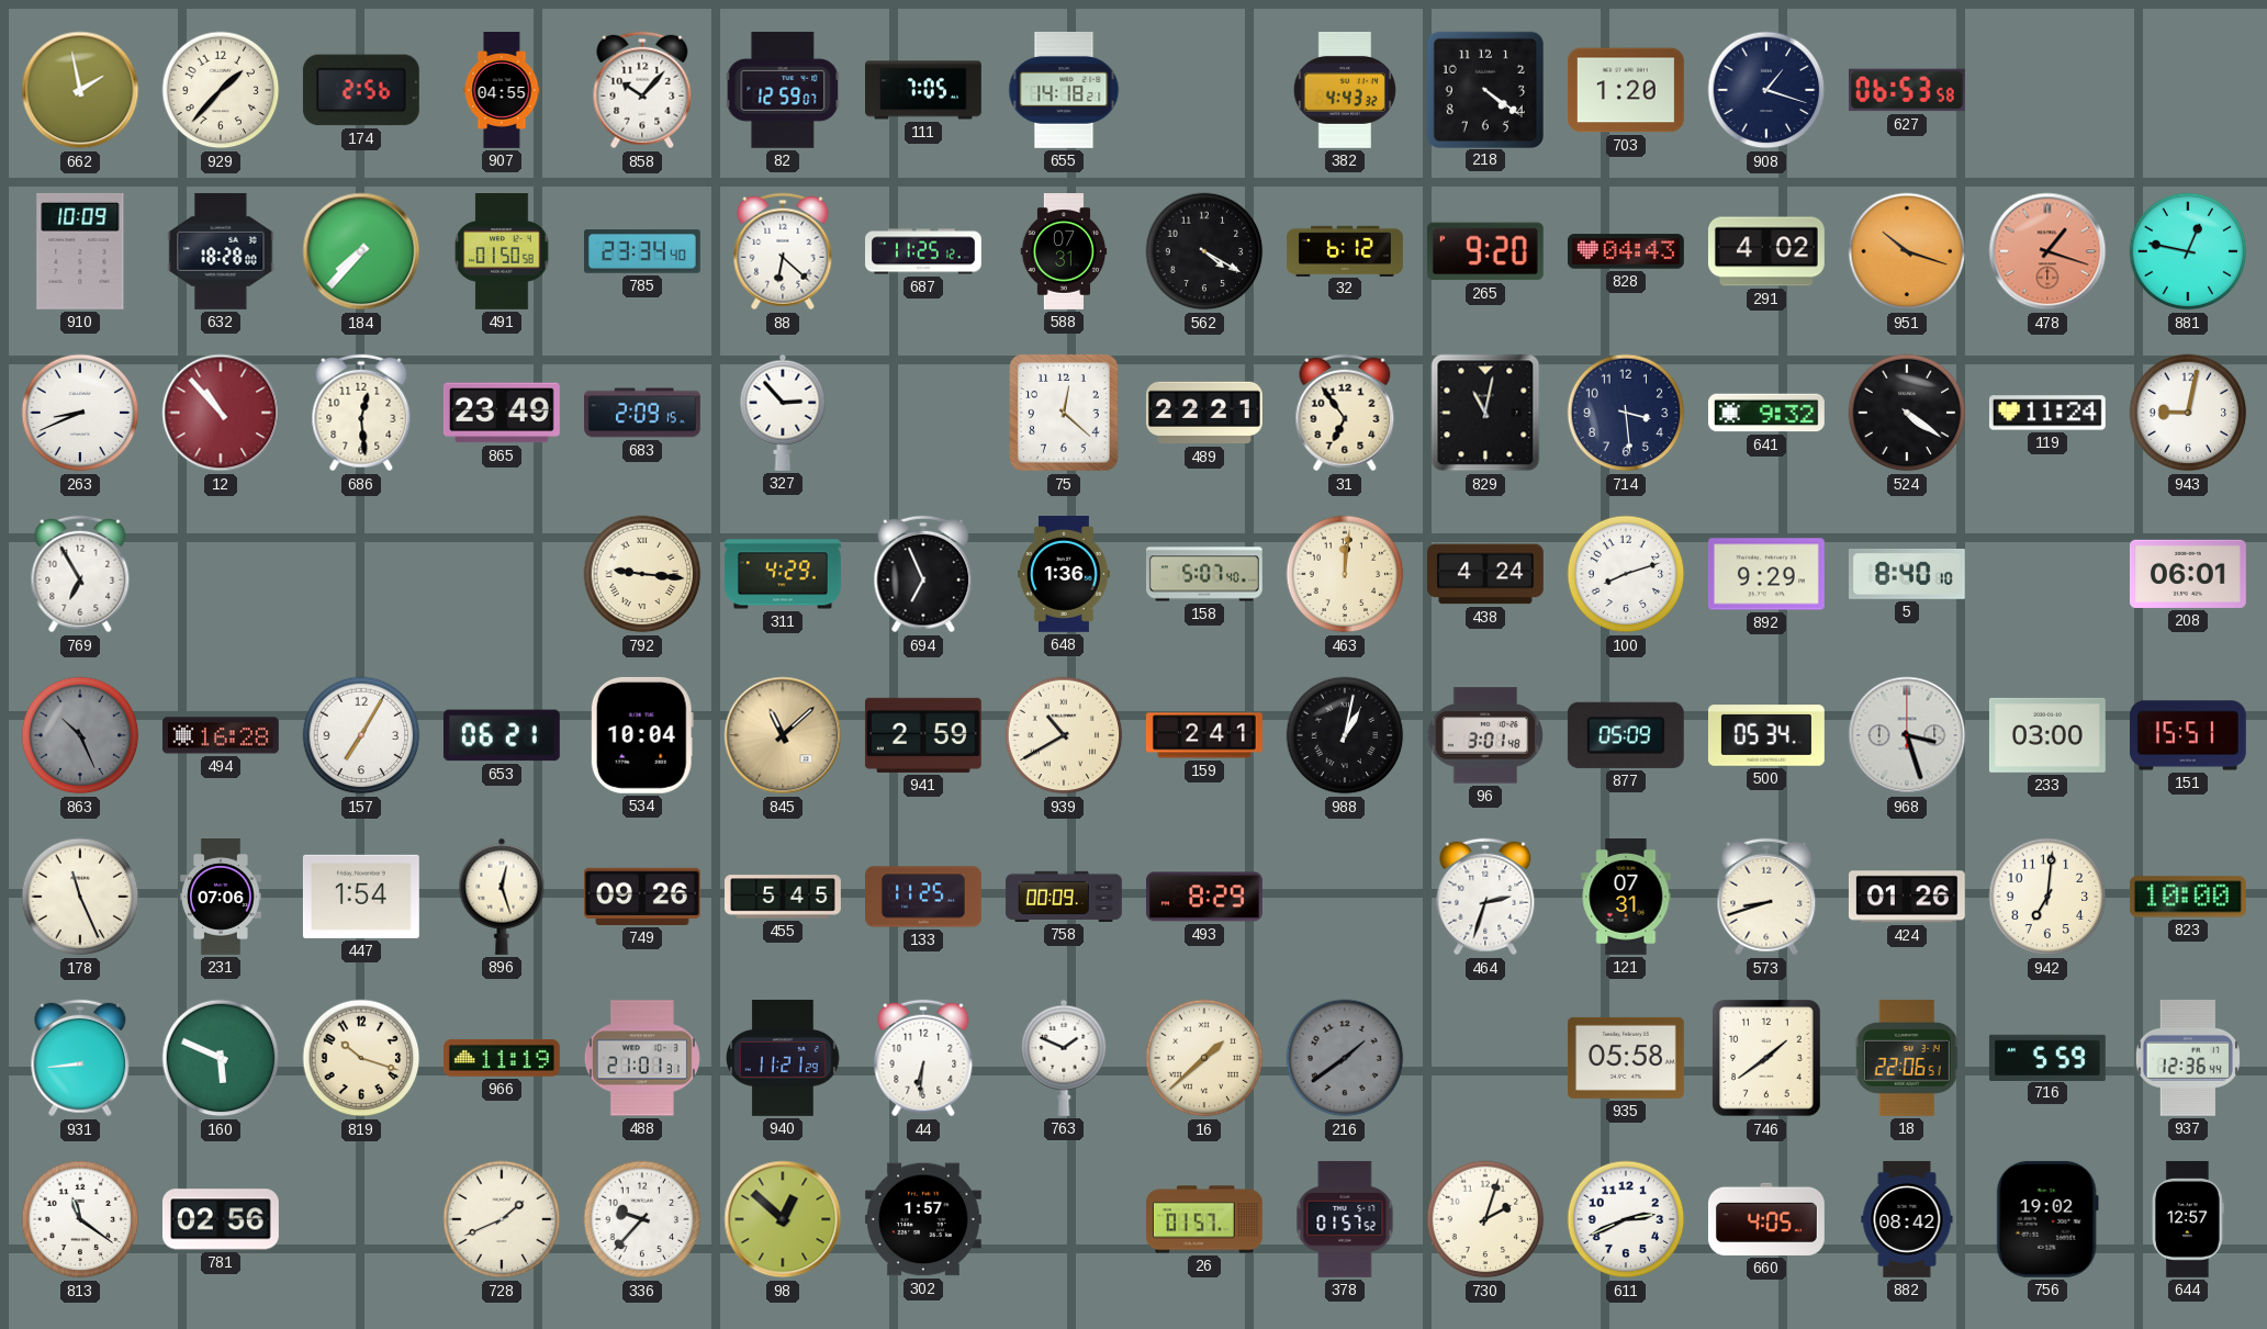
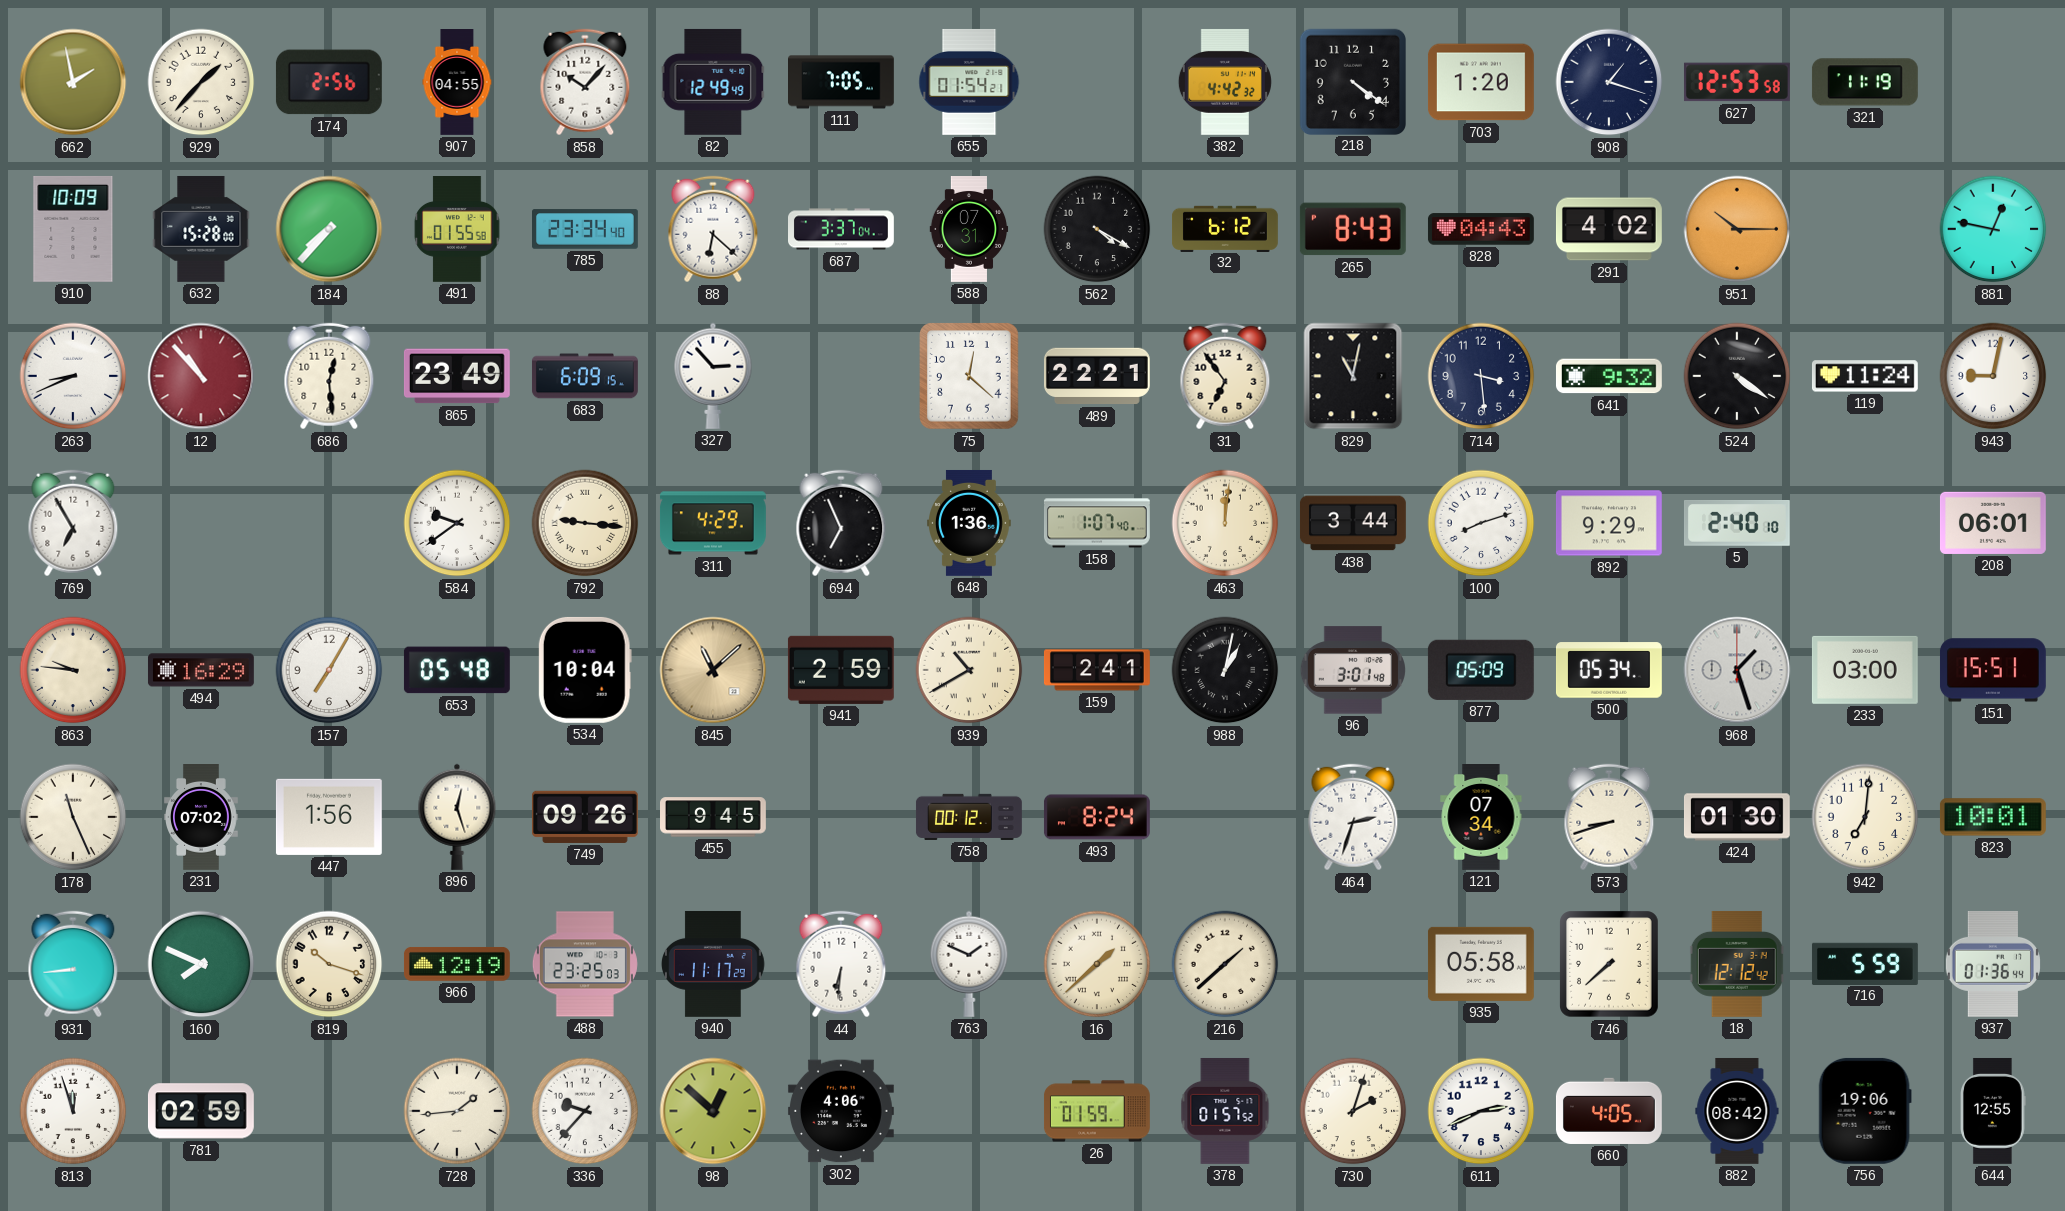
82: 12:59 -> 12:49 (713, 82)
655: 14:18 -> 01:54 (969, 82)
382: 4:43 -> 4:42 (1225, 82)
627: 06:53 -> 12:53 (1737, 82)
321: none -> 11:19 (1865, 82)
632: 18:28 -> 15:28 (201, 229)
491: 01:50 -> 01:55 (457, 230)
687: 11:25 -> 3:37 (842, 229)
265: 9:20 -> 8:43 (1353, 229)
951: 10:18 -> 10:15 (1737, 229)
478: 1:18 -> none (2047, 251)
683: 2:09 -> 6:09 (585, 376)
584: none -> 9:39 (457, 523)
158: 5:07 -> 1:07 (1097, 523)
438: 4:24 -> 3:44 (1353, 523)
5: 8:40 -> 2:40 (1737, 524)
863: 10:26 -> 9:46 (73, 670)
863 dial: grey -> cream (73, 670)
494: 16:28 -> 16:29 (201, 670)
653: 06:21 -> 05:48 (457, 670)
968: 3:27 -> 1:27 (1737, 670)
231: 07:06 -> 07:02 (202, 818)
447: 1:54 -> 1:56 (329, 817)
455: 5:45 -> 9:45 (714, 817)
133: 11:25 -> none (924, 897)
758: 00:09 -> 00:12 (969, 817)
493: 8:29 -> 8:24 (1097, 817)
121: 07:31 -> 07:34 (1481, 818)
424: 01:26 -> 01:30 (1737, 817)
823: 10:00 -> 10:01 (1993, 817)
160: 5:49 -> 7:49 (201, 964)
966: 11:19 -> 12:19 (457, 964)
488: 21:01 -> 23:25 (585, 964)
940: 11:21 -> 11:17 (713, 964)
216: 1:39 -> 1:38 (1225, 964)
216 dial: grey -> cream (1225, 964)
746: 1:39 -> 7:38 (1610, 964)
18: 22:06 -> 12:12 (1737, 964)
937: 12:36 -> 01:36 (1993, 964)
813: 11:21 -> 11:57 (73, 1111)
781: 02:56 -> 02:59 (201, 1111)
728: 1:41 -> 1:44 (457, 1111)
302: 1:57 -> 4:06 (841, 1111)
26: 01:57 -> 01:59 (1097, 1111)
756: 19:02 -> 19:06 (1865, 1111)
644: 12:57 -> 12:55 (1994, 1111)
